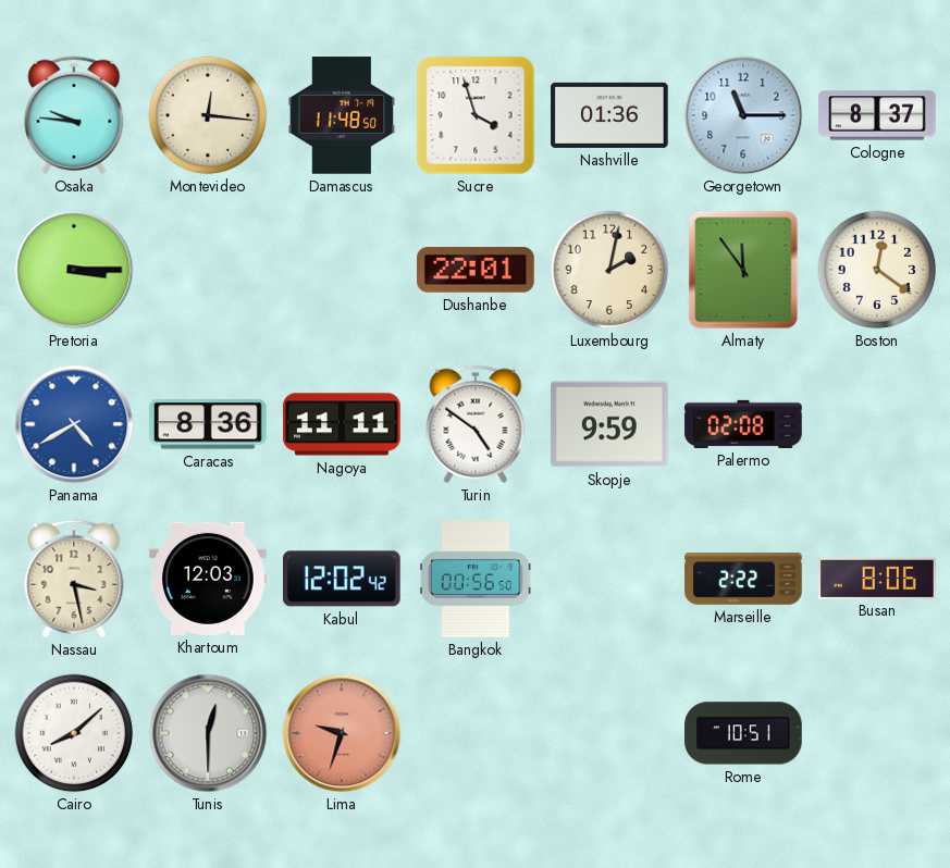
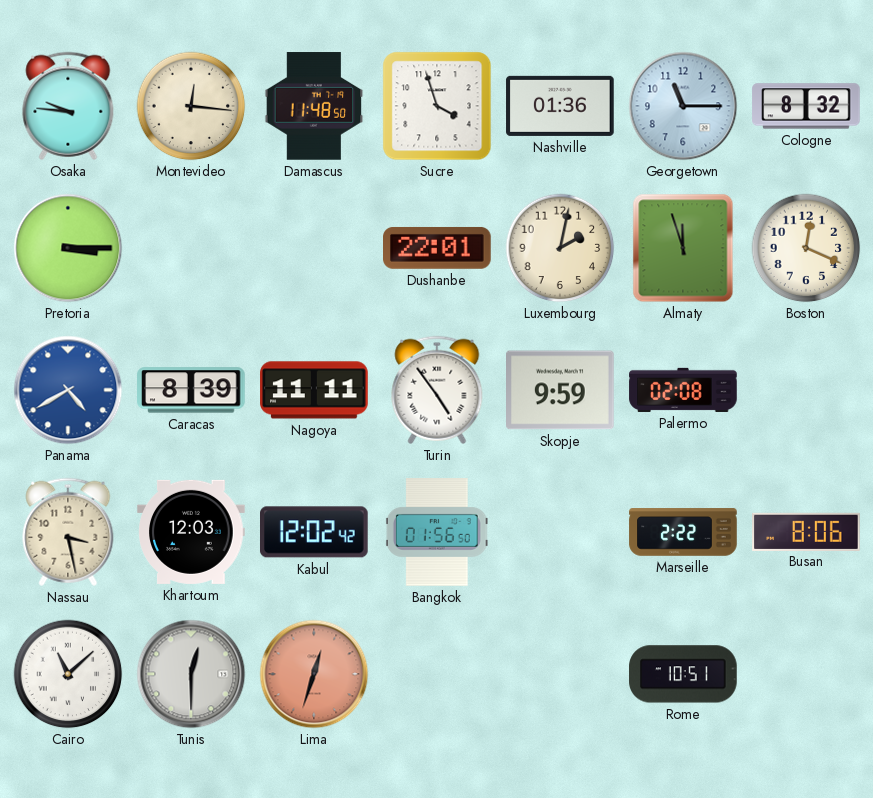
Cologne: 8:37 -> 8:32 (806, 106)
Almaty: 11:54 -> 11:57 (683, 248)
Boston: 12:21 -> 12:19 (806, 248)
Caracas: 8:36 -> 8:39 (191, 390)
Turin: 4:51 -> 4:54 (437, 390)
Bangkok: 00:56 -> 01:56 (437, 532)
Cairo: 8:08 -> 11:08 (68, 674)
Lima: 9:33 -> 12:33 (314, 674)
